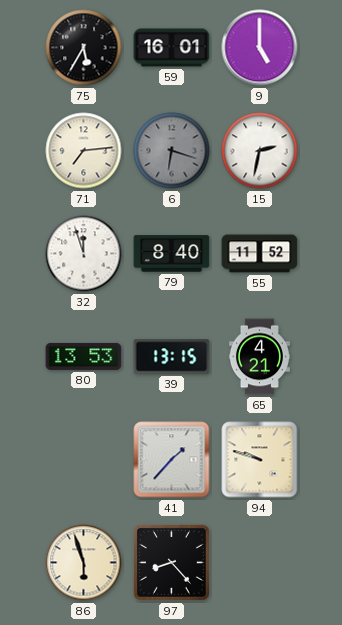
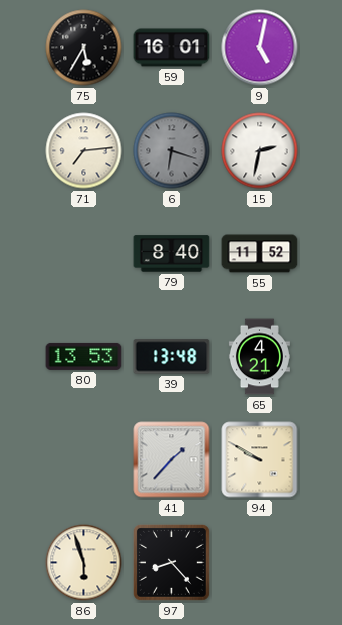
9: 5:00 -> 5:02 (260, 48)
32: 11:57 -> none (84, 254)
39: 13:15 -> 13:48 (172, 357)
94: 9:48 -> 9:50 (260, 460)
